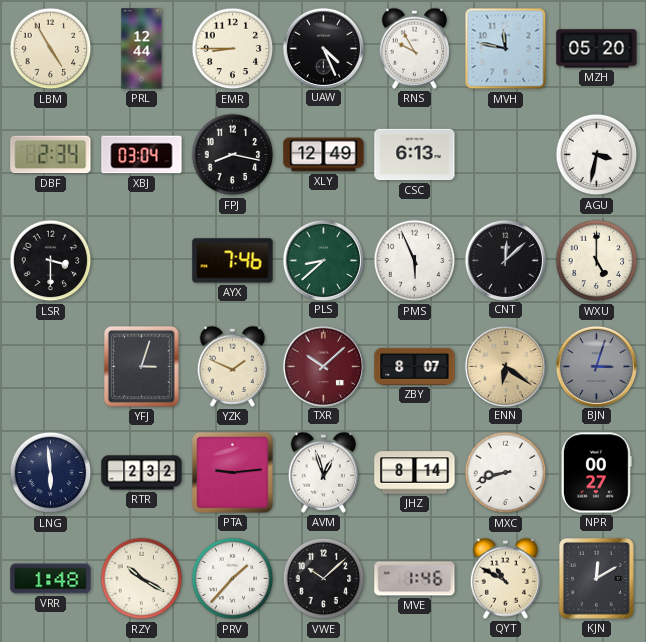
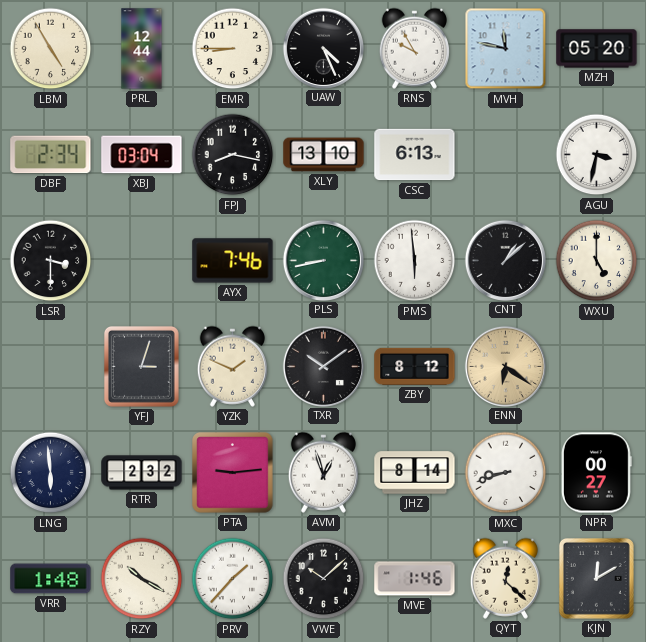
XLY: 12:49 -> 13:10 (324, 155)
PLS: 8:38 -> 8:43 (323, 260)
PMS: 5:56 -> 5:59 (415, 261)
CNT: 12:08 -> 1:08 (505, 260)
TXR: 10:08 -> 10:09 (323, 366)
TXR dial: burgundy -> black (323, 366)
ZBY: 8:07 -> 8:12 (415, 366)
BJN: 3:03 -> none (596, 366)
QYT: 10:50 -> 12:22 (505, 578)
